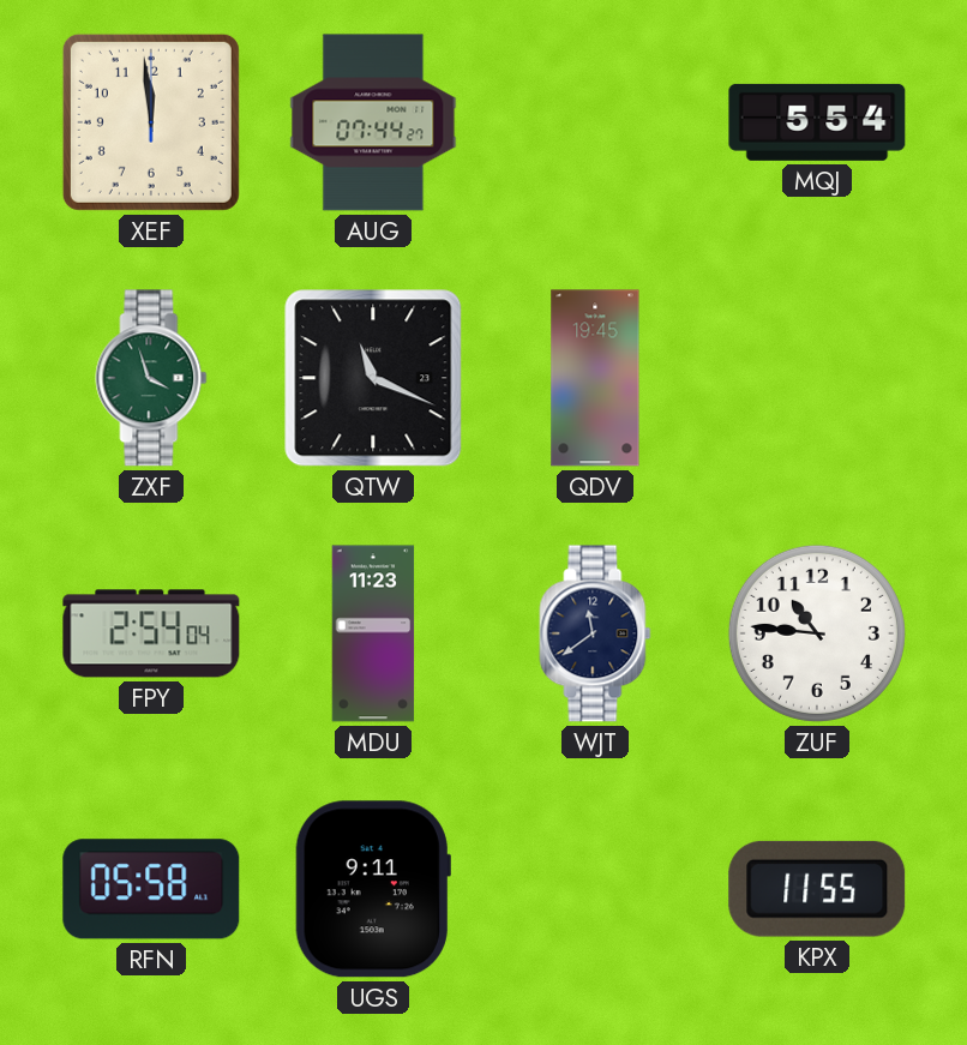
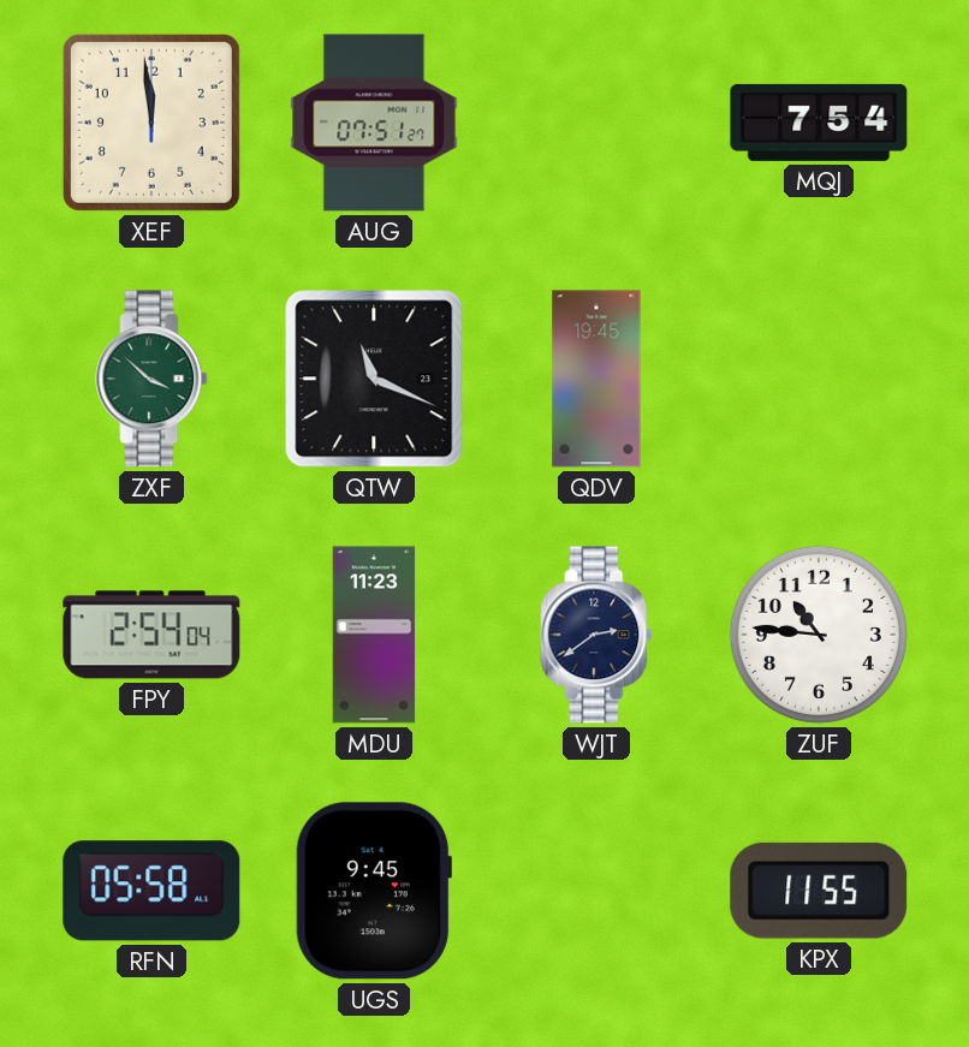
AUG: 07:44 -> 07:51 (374, 123)
MQJ: 5:54 -> 7:54 (819, 123)
ZXF: 3:57 -> 3:52 (151, 379)
WJT: 11:39 -> 2:39 (596, 635)
UGS: 9:11 -> 9:45 (374, 891)
